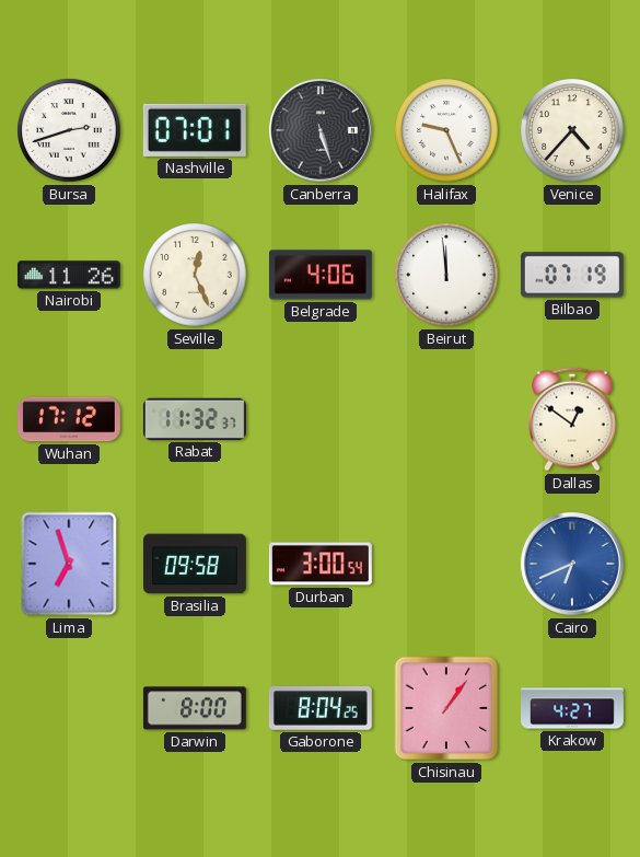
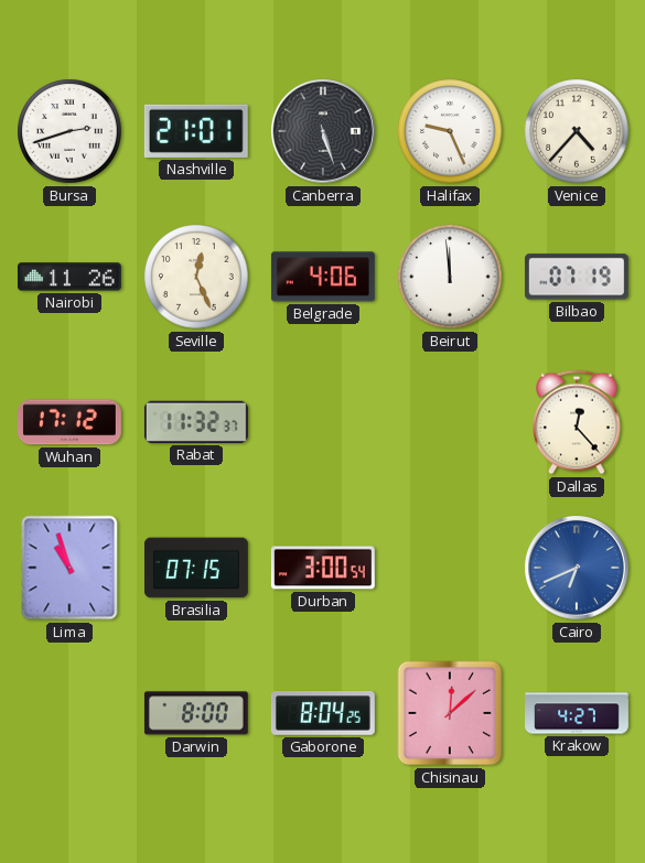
Nashville: 07:01 -> 21:01 (196, 131)
Dallas: 12:51 -> 12:23 (577, 422)
Lima: 6:57 -> 10:57 (69, 568)
Brasilia: 09:58 -> 07:15 (196, 568)
Chisinau: 1:06 -> 12:08 (450, 713)
